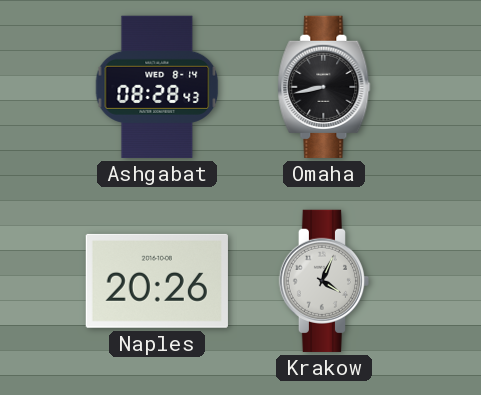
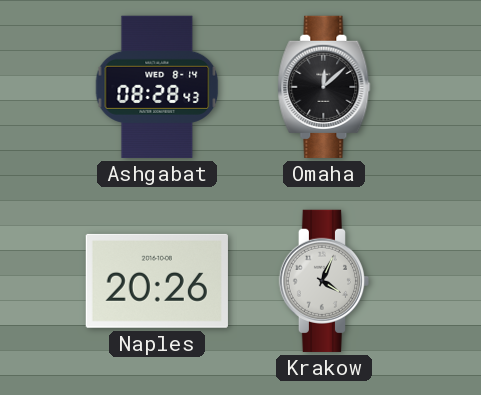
Omaha: 8:43 -> 12:08 (324, 87)
